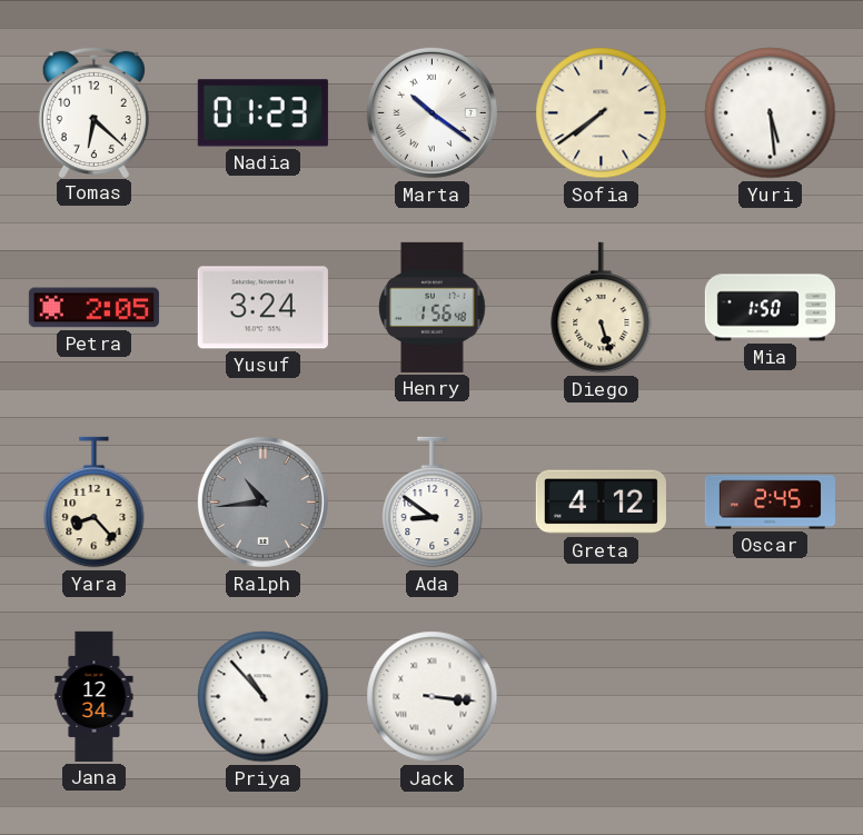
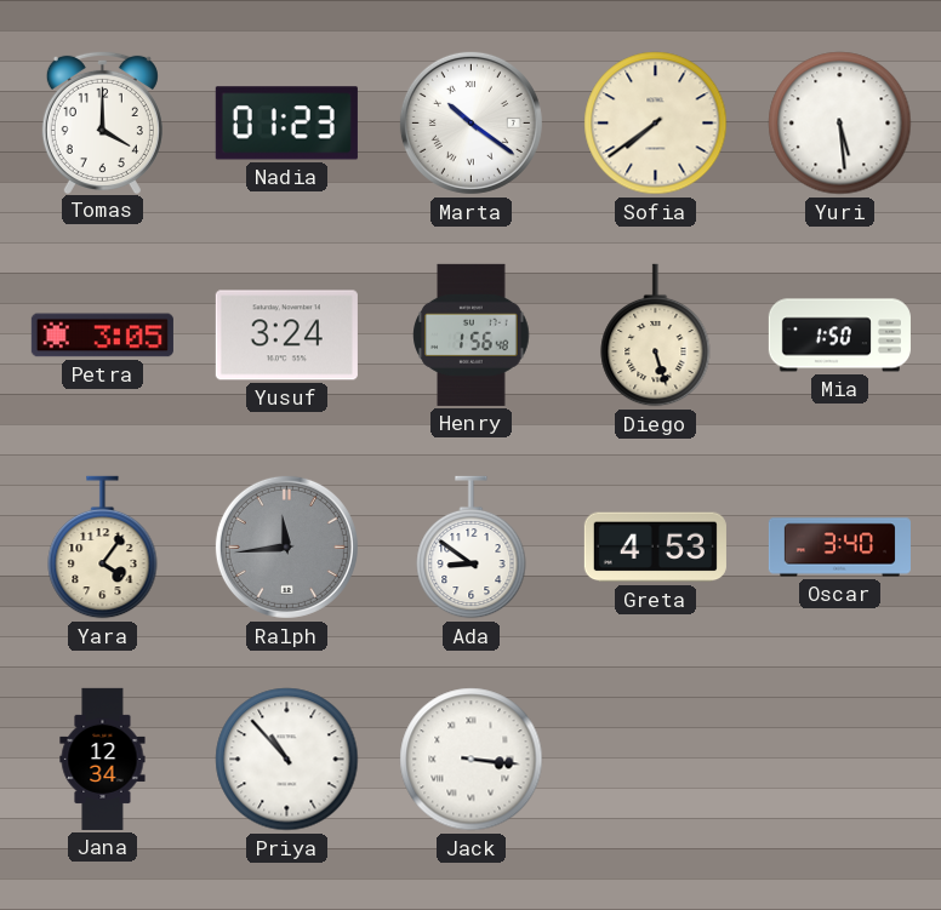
Tomas: 6:22 -> 4:00 (102, 121)
Petra: 2:05 -> 3:05 (102, 336)
Yara: 8:23 -> 4:06 (103, 548)
Ralph: 10:44 -> 11:44 (286, 546)
Greta: 4:12 -> 4:53 (655, 548)
Oscar: 2:45 -> 3:40 (839, 548)
